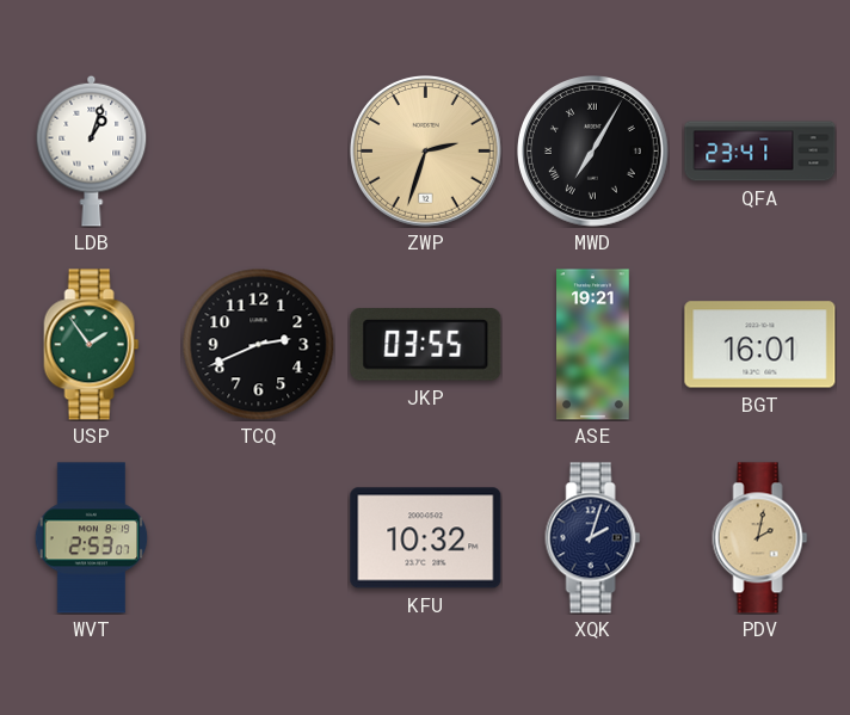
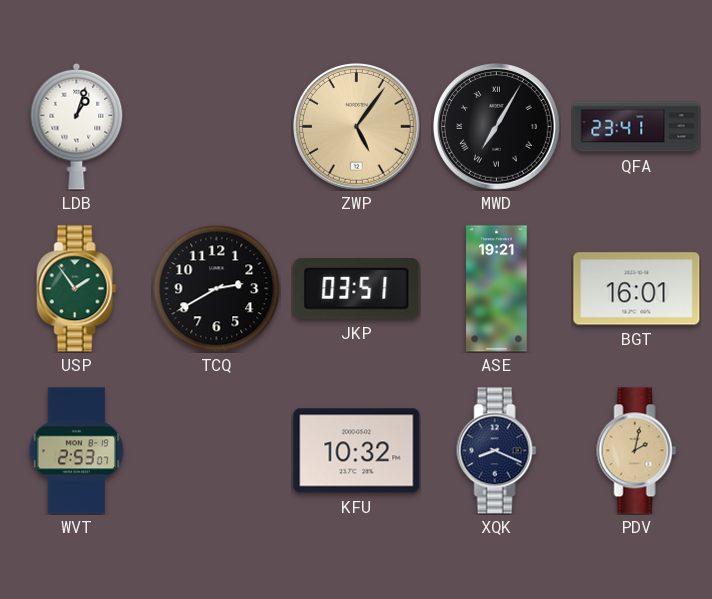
ZWP: 2:33 -> 5:06 (357, 127)
TCQ: 2:41 -> 2:40 (216, 288)
JKP: 03:55 -> 03:51 (357, 289)
XQK: 2:03 -> 8:19 (497, 451)
